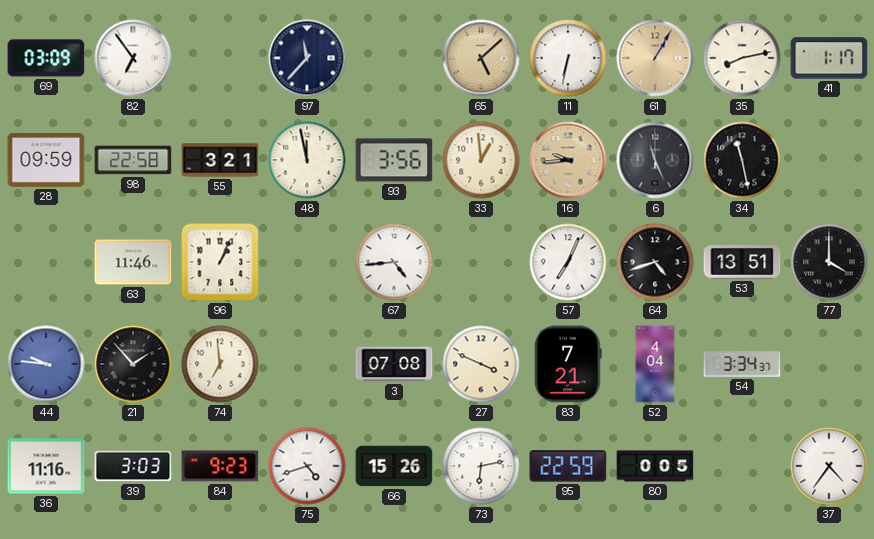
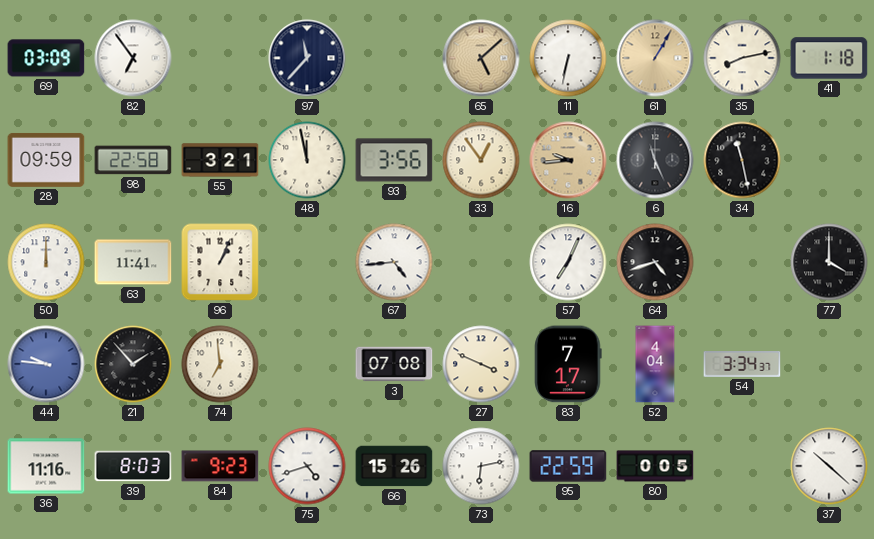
41: 1:17 -> 1:18 (829, 58)
33: 12:59 -> 12:54 (481, 160)
50: none -> 12:00 (46, 262)
63: 11:46 -> 11:41 (133, 262)
53: 13:51 -> none (742, 262)
83: 7:21 -> 7:17 (568, 364)
39: 3:03 -> 8:03 (133, 466)
37: 4:36 -> 10:22 (829, 466)
